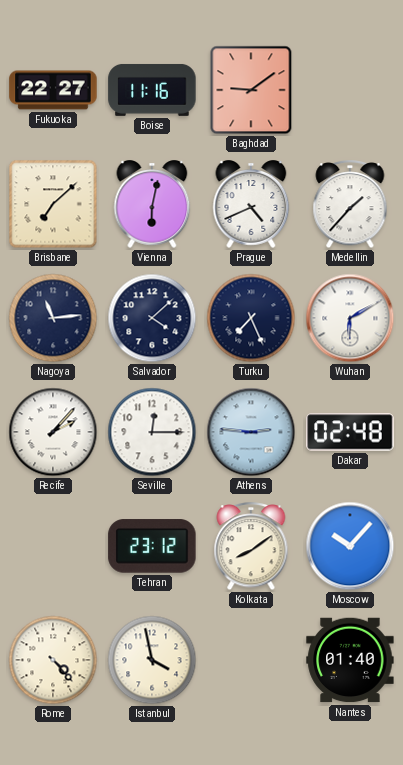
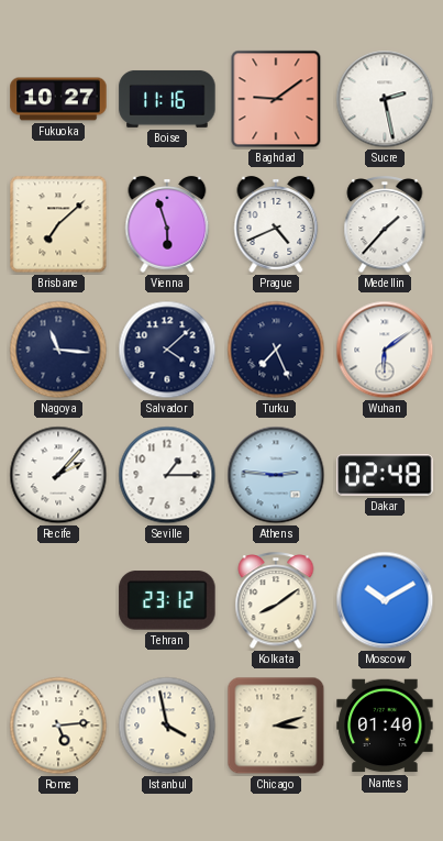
Fukuoka: 22:27 -> 10:27 (58, 99)
Sucre: none -> 2:28 (385, 99)
Vienna: 6:02 -> 5:57 (167, 224)
Nagoya: 11:14 -> 11:16 (58, 350)
Wuhan: 6:10 -> 6:09 (385, 350)
Seville: 12:15 -> 1:15 (167, 475)
Moscow: 10:07 -> 10:10 (385, 600)
Rome: 4:23 -> 5:14 (58, 726)
Chicago: none -> 3:12 (276, 726)
